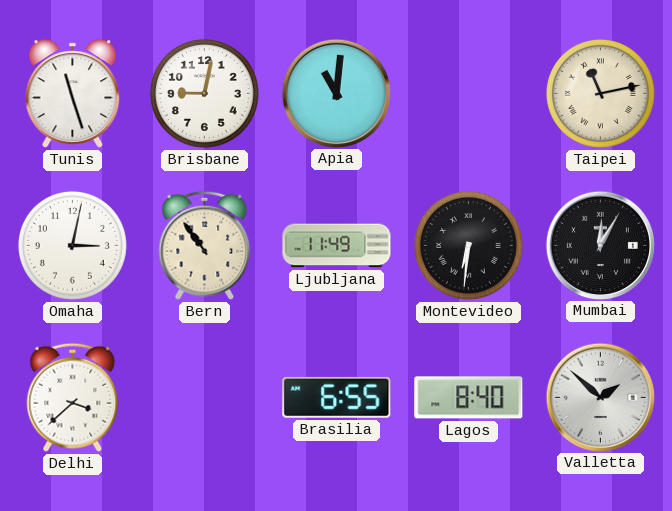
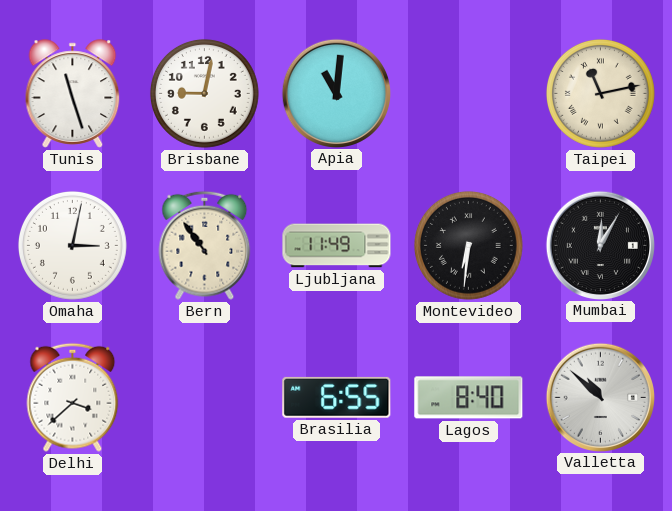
Valletta: 1:52 -> 10:52 (600, 397)
